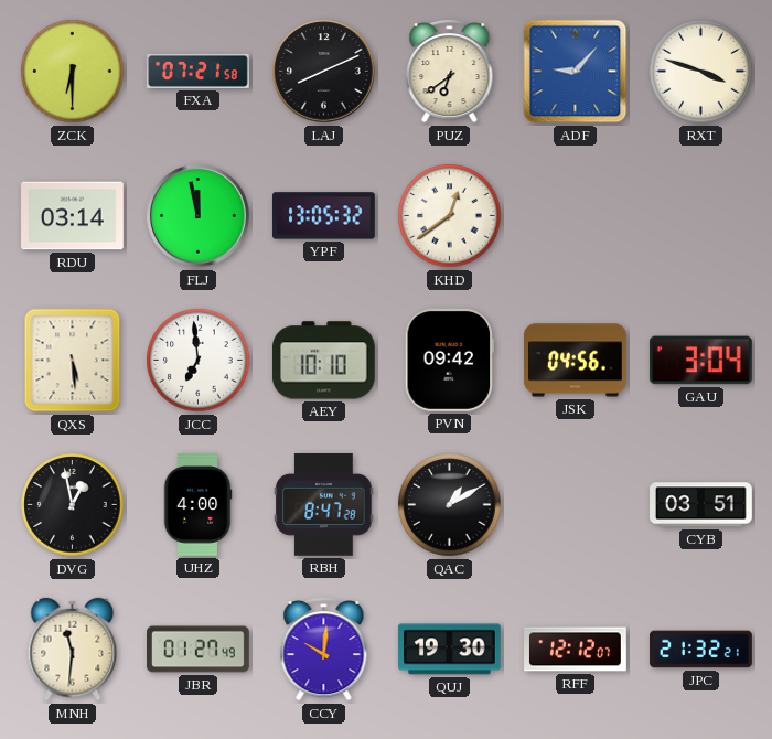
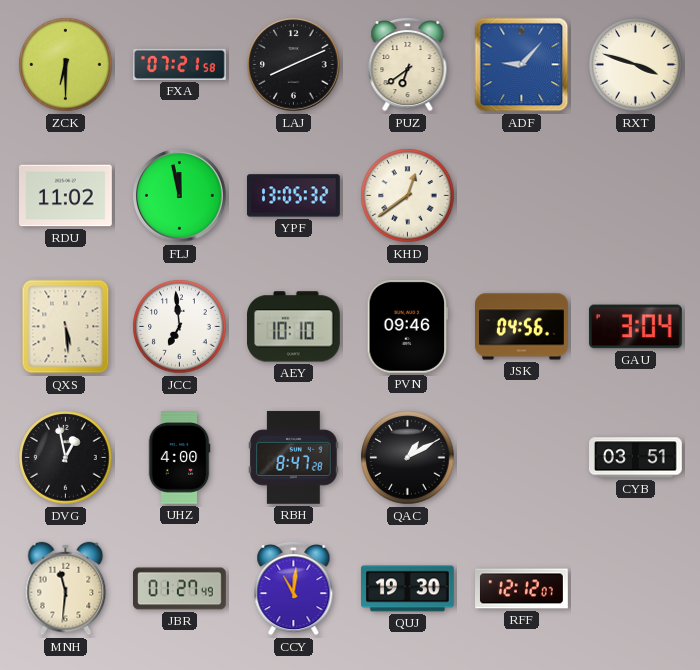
RDU: 03:14 -> 11:02 (66, 196)
PVN: 09:42 -> 09:46 (408, 326)
CCY: 10:01 -> 11:01 (294, 588)
JPC: 21:32 -> none (701, 650)
